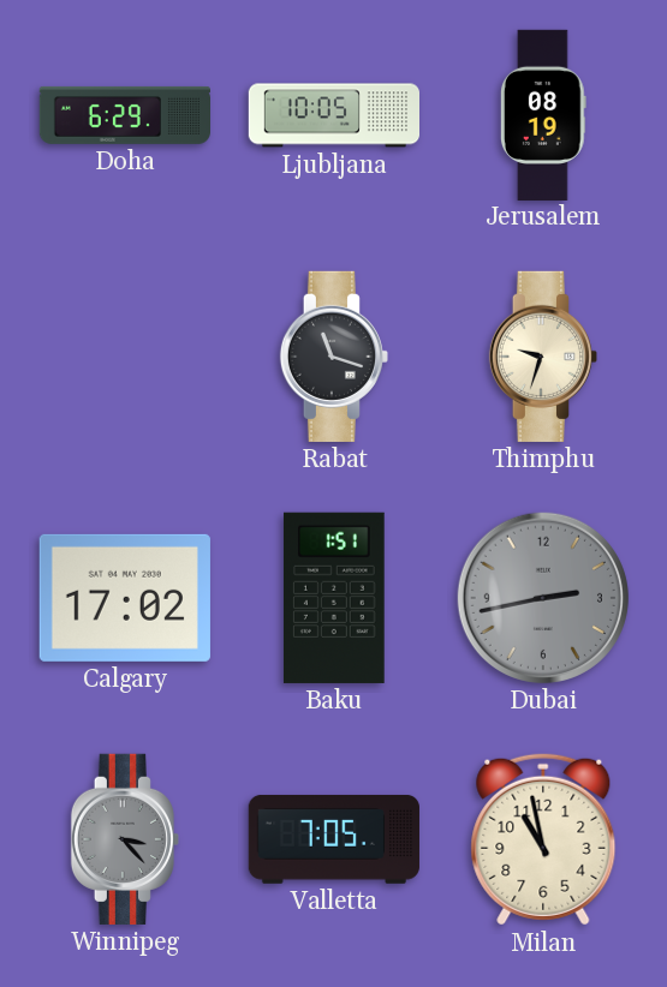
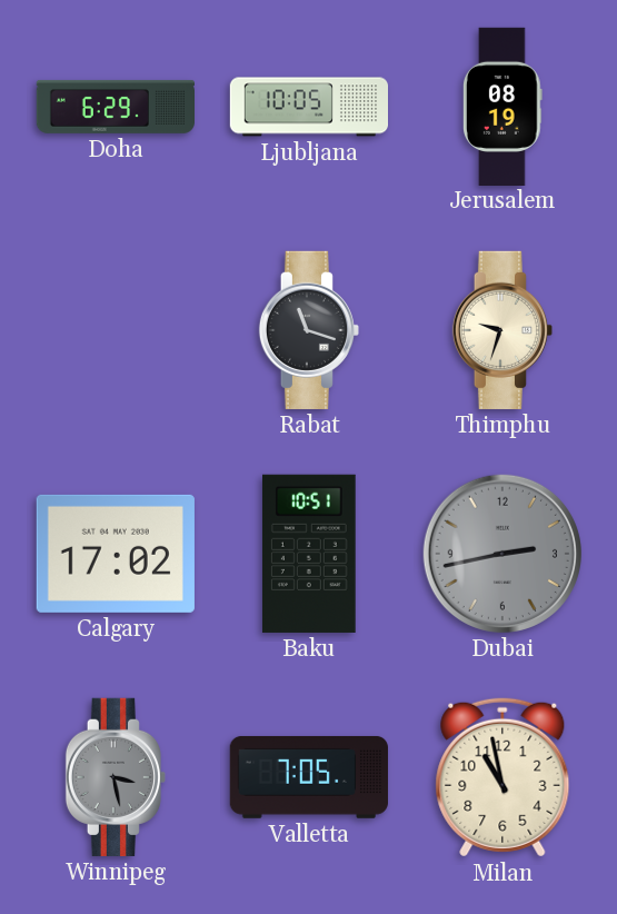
Baku: 1:51 -> 10:51 (309, 554)
Winnipeg: 3:23 -> 3:28 (116, 777)
